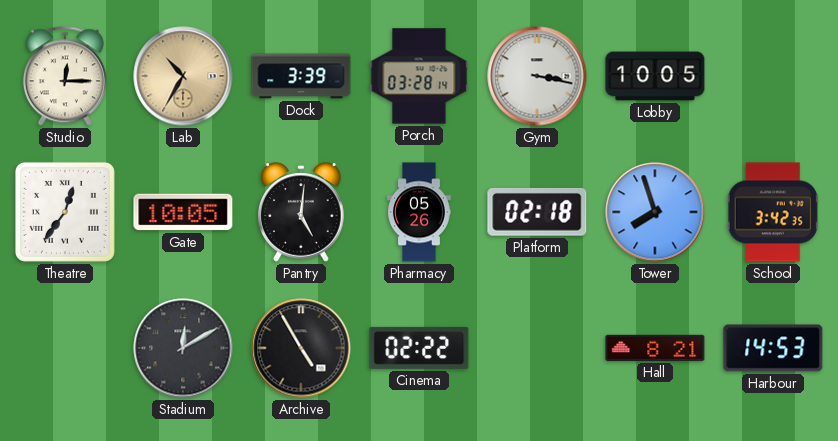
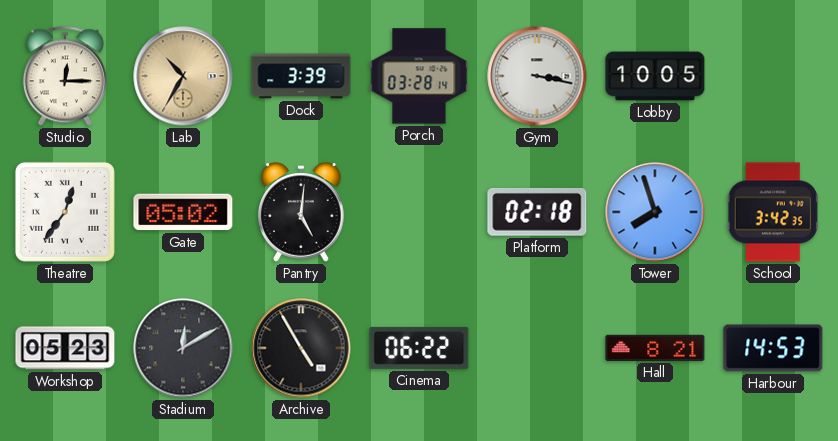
Gate: 10:05 -> 05:02 (183, 212)
Pharmacy: 05:26 -> none (419, 212)
Workshop: none -> 05:23 (65, 348)
Cinema: 02:22 -> 06:22 (419, 348)
